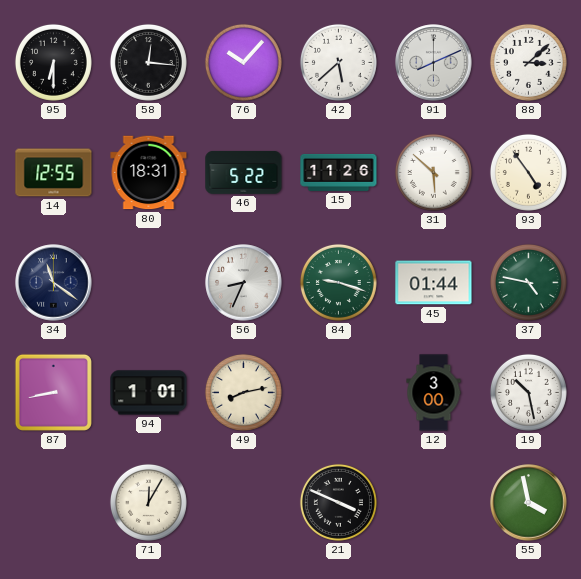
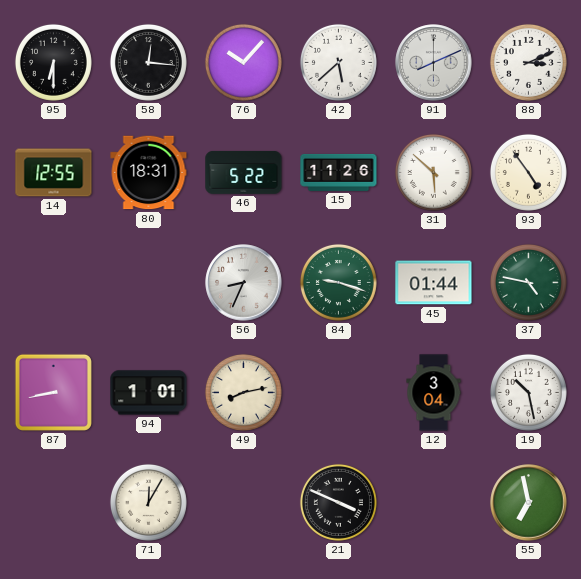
88: 3:08 -> 3:11 (528, 62)
34: 11:21 -> none (54, 283)
12: 3:00 -> 3:04 (434, 393)
55: 3:58 -> 6:58 (529, 503)
